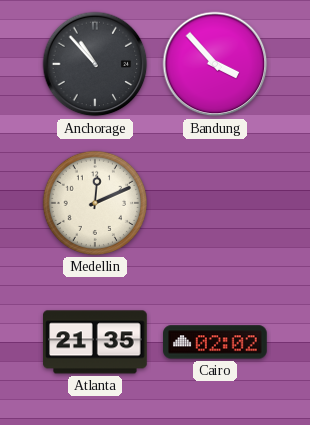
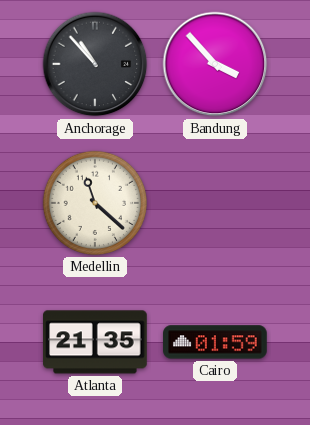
Medellin: 12:11 -> 11:22 (95, 203)
Cairo: 02:02 -> 01:59 (215, 342)
